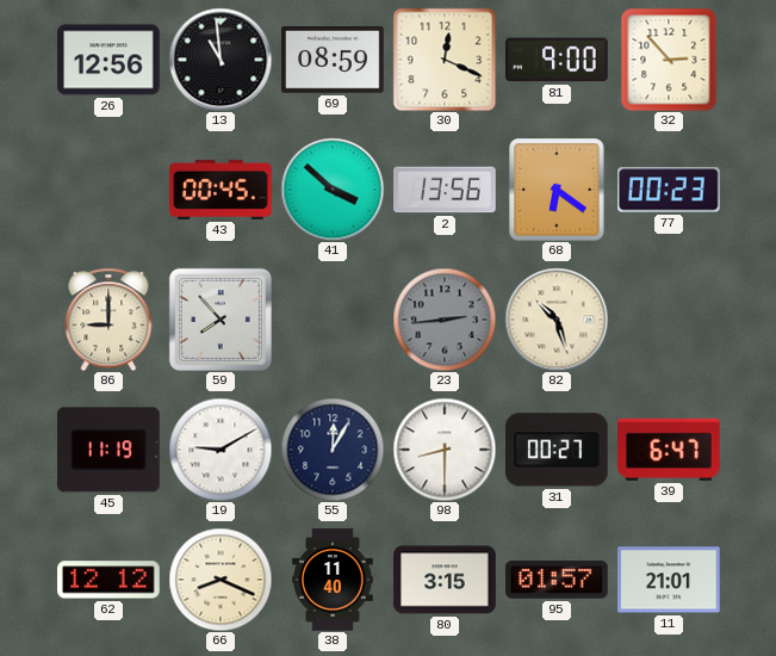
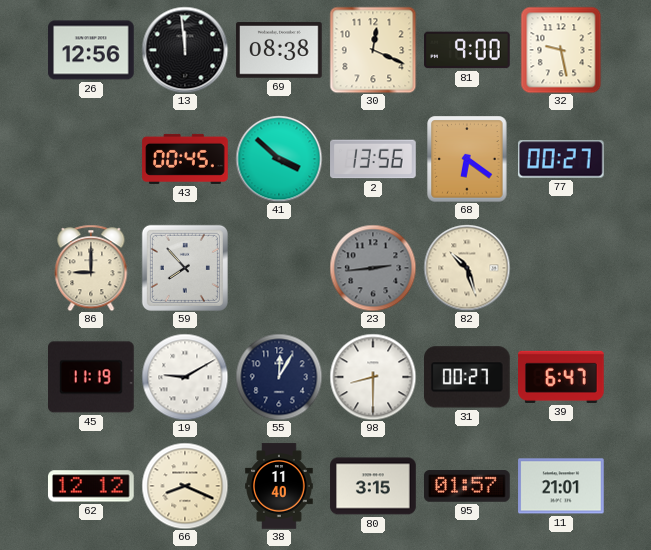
13: 10:59 -> 11:59 (185, 50)
69: 08:59 -> 08:38 (279, 50)
32: 2:53 -> 9:28 (561, 50)
77: 00:23 -> 00:27 (562, 159)
